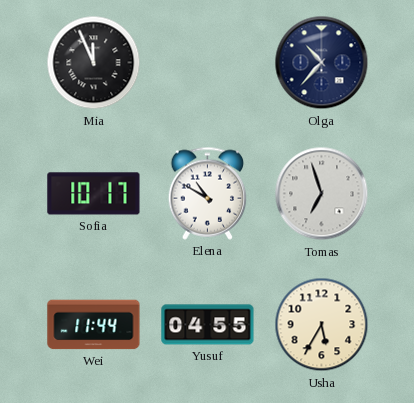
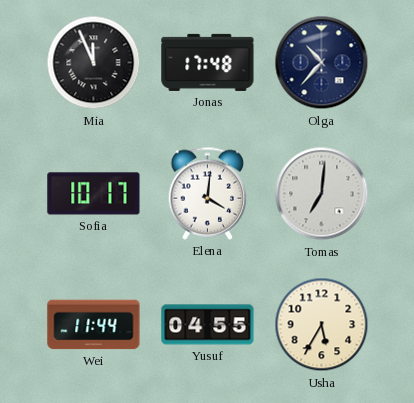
Jonas: none -> 17:48 (208, 62)
Elena: 10:50 -> 4:01 (208, 193)
Tomas: 6:57 -> 7:01 (322, 194)
